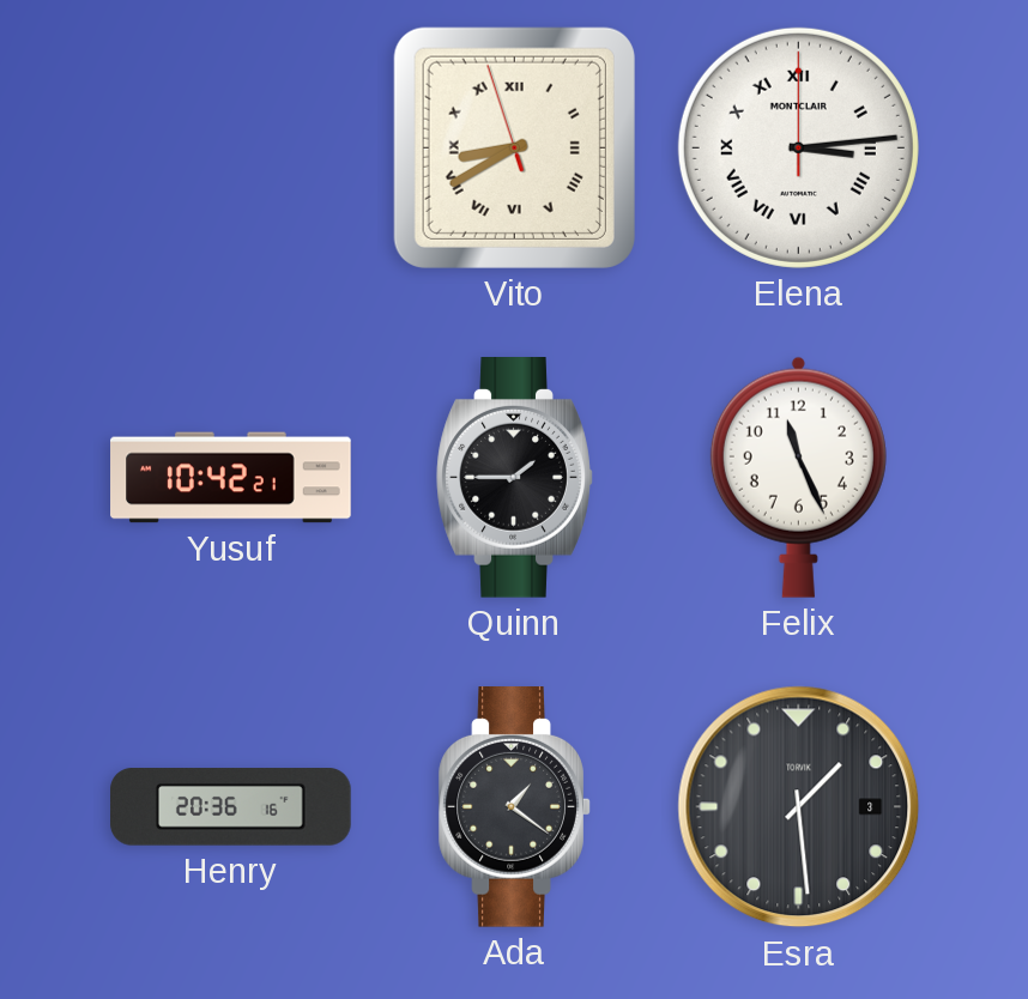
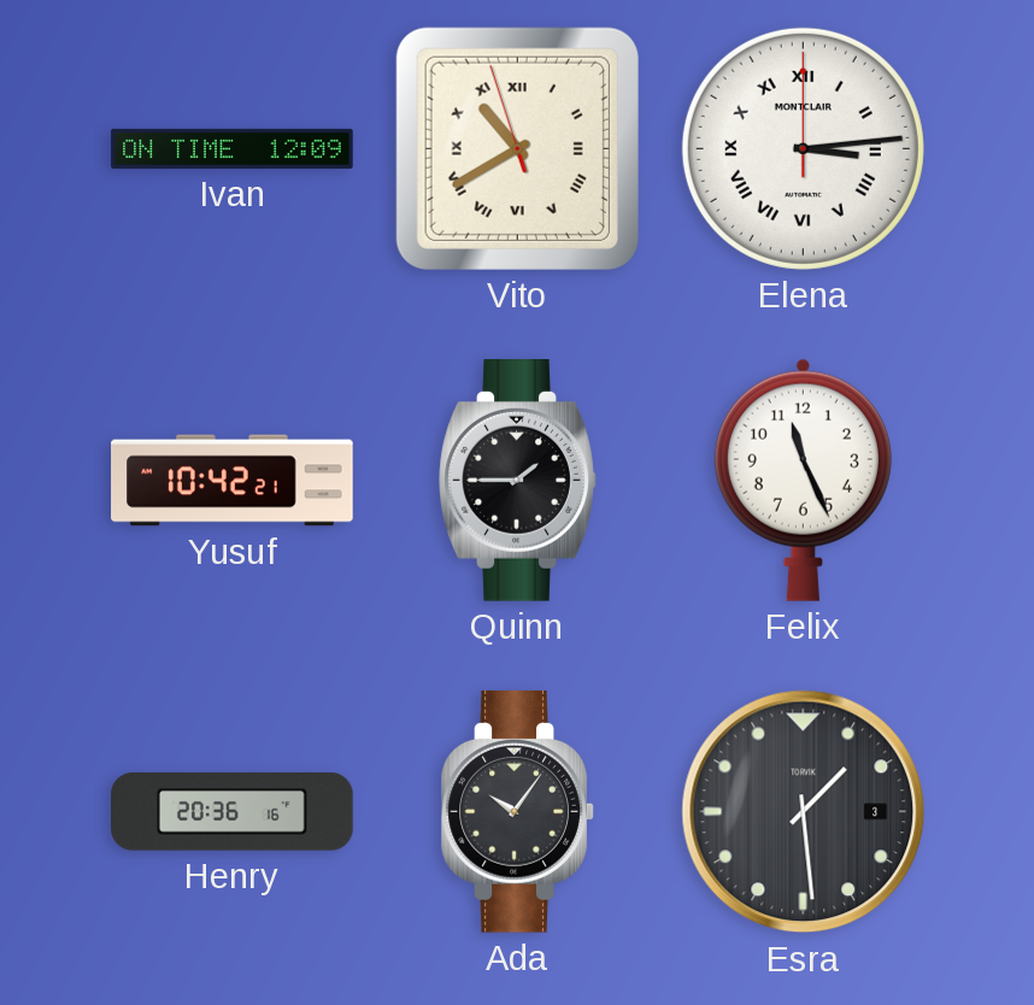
Ivan: none -> 12:09 (233, 148)
Vito: 8:39 -> 10:39 (517, 148)
Ada: 1:21 -> 10:06 (518, 812)
